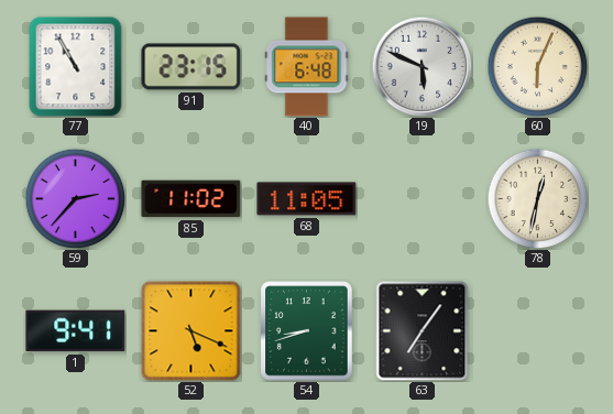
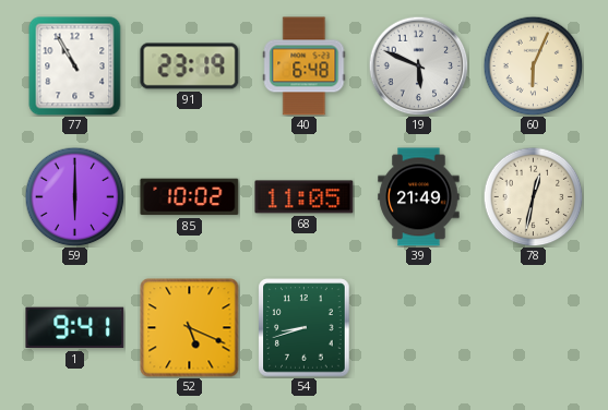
91: 23:15 -> 23:19 (190, 67)
59: 2:37 -> 6:00 (74, 196)
85: 11:02 -> 10:02 (190, 197)
39: none -> 21:49 (419, 197)
63: 7:06 -> none (423, 331)
